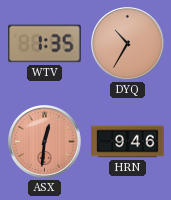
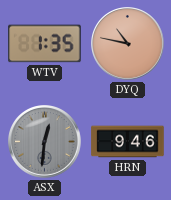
DYQ: 10:35 -> 10:47 (128, 44)
ASX dial: salmon -> grey (45, 142)
